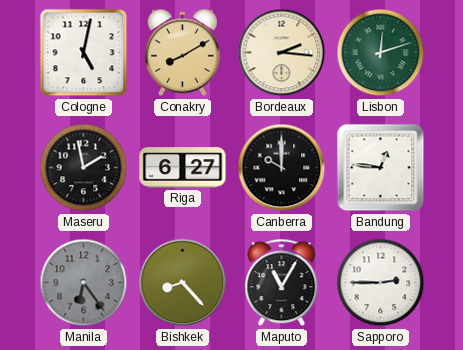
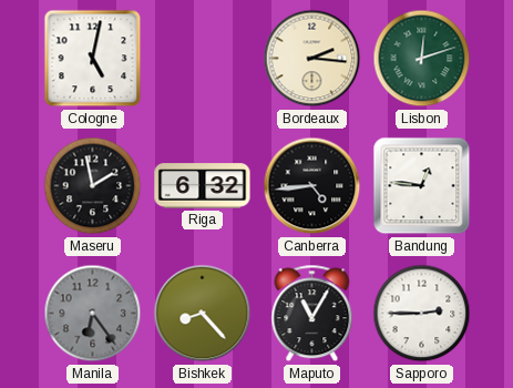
Conakry: 8:10 -> none (182, 53)
Riga: 6:27 -> 6:32 (203, 186)
Canberra: 10:00 -> 4:44 (312, 186)
